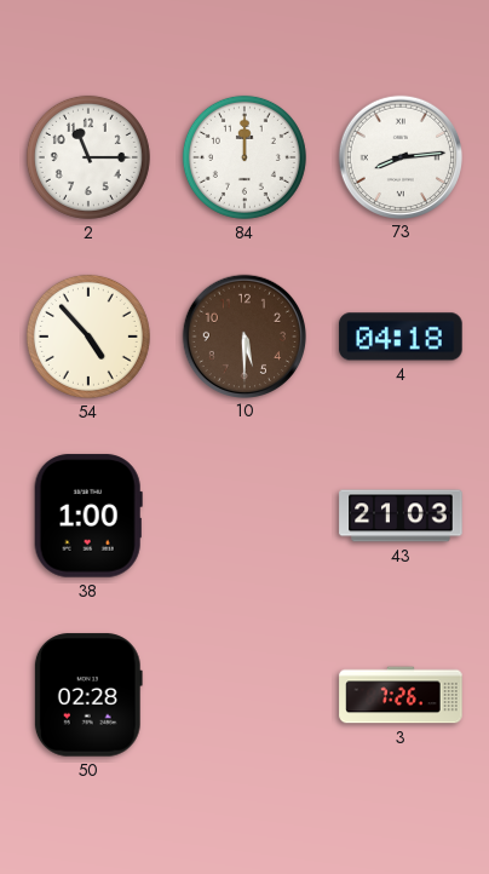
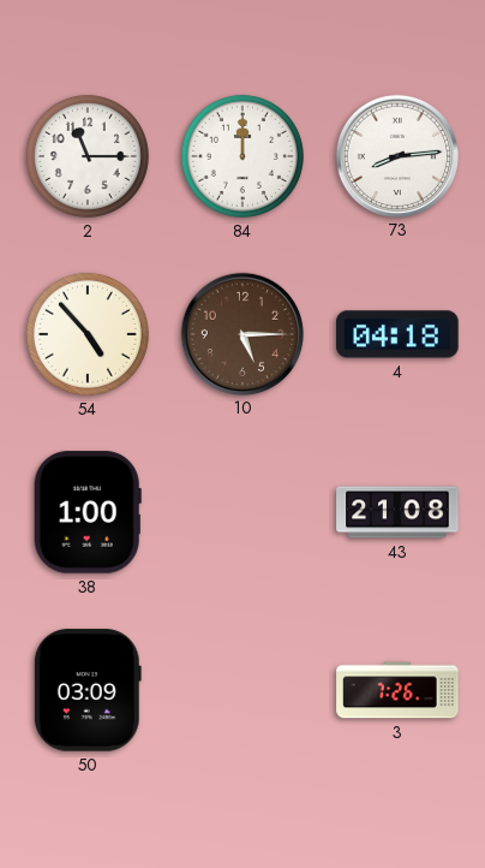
10: 5:30 -> 5:15 (241, 333)
43: 21:03 -> 21:08 (397, 512)
50: 02:28 -> 03:09 (88, 690)
